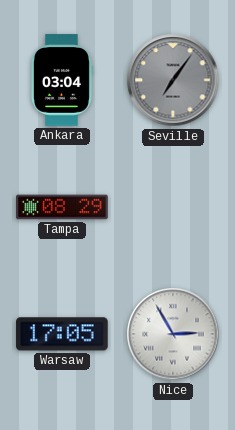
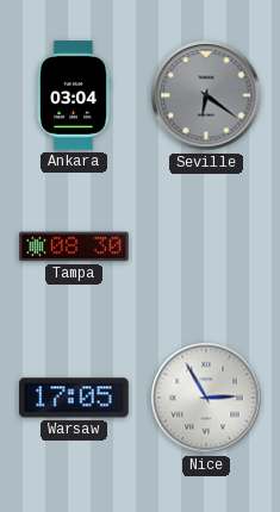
Seville: 7:06 -> 6:21 (206, 95)
Tampa: 08:29 -> 08:30 (74, 246)
